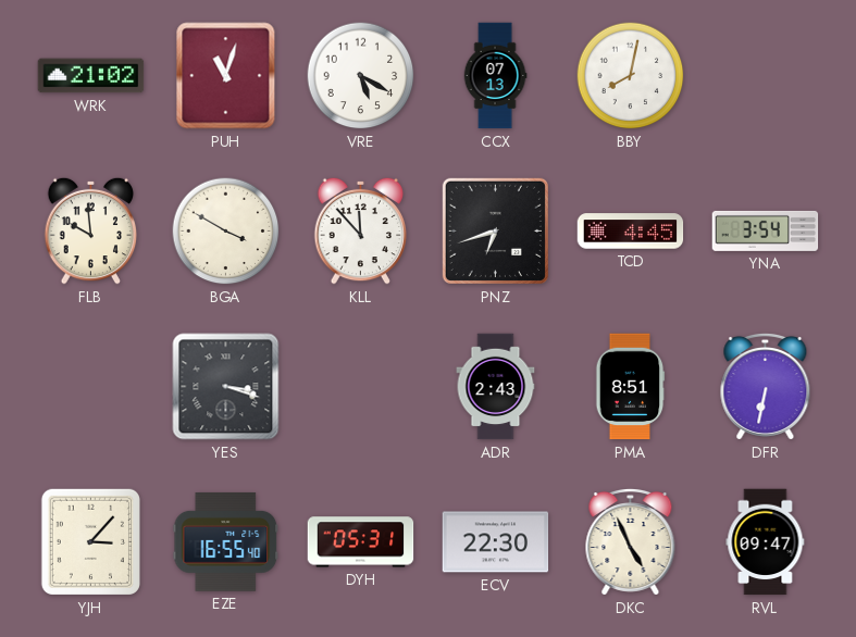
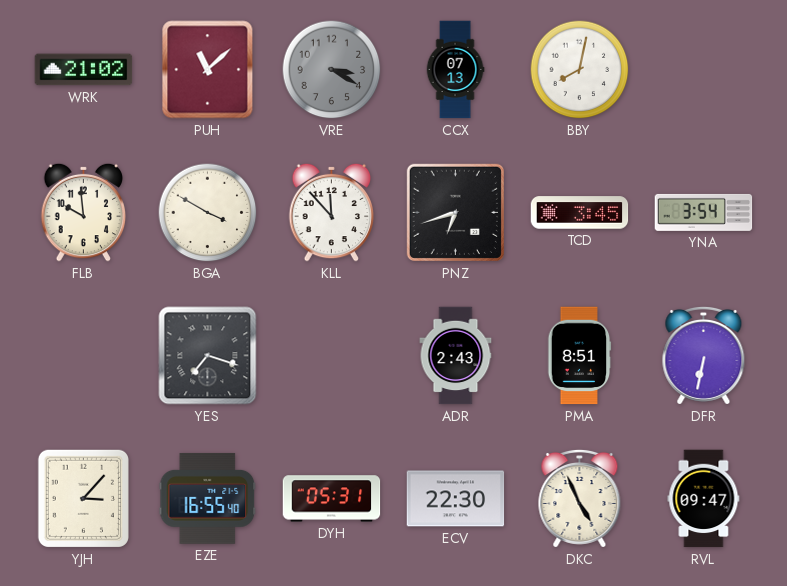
PUH: 11:03 -> 11:08 (208, 70)
VRE: 5:20 -> 3:20 (332, 70)
VRE dial: white -> grey (332, 70)
TCD: 4:45 -> 3:45 (580, 213)
YES: 3:18 -> 7:18 (208, 356)
